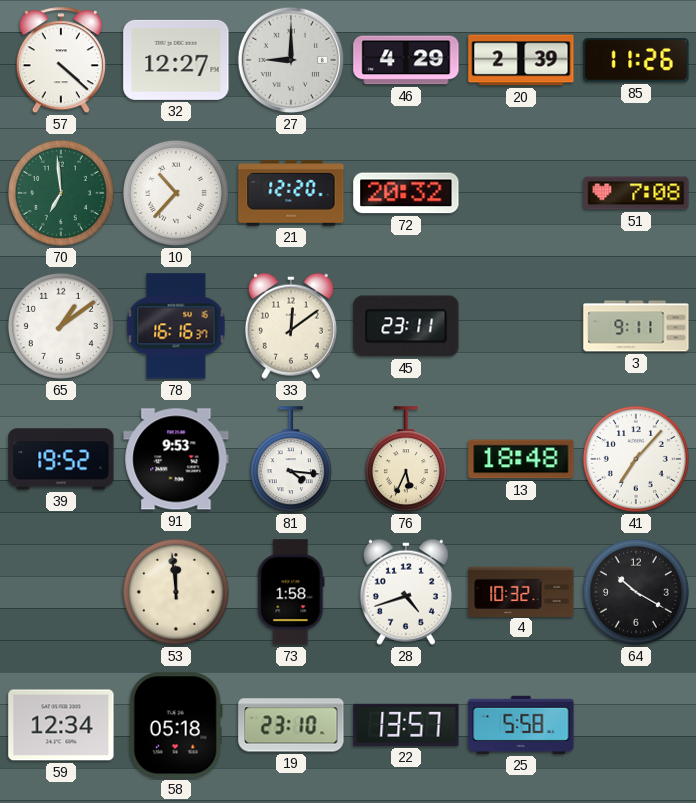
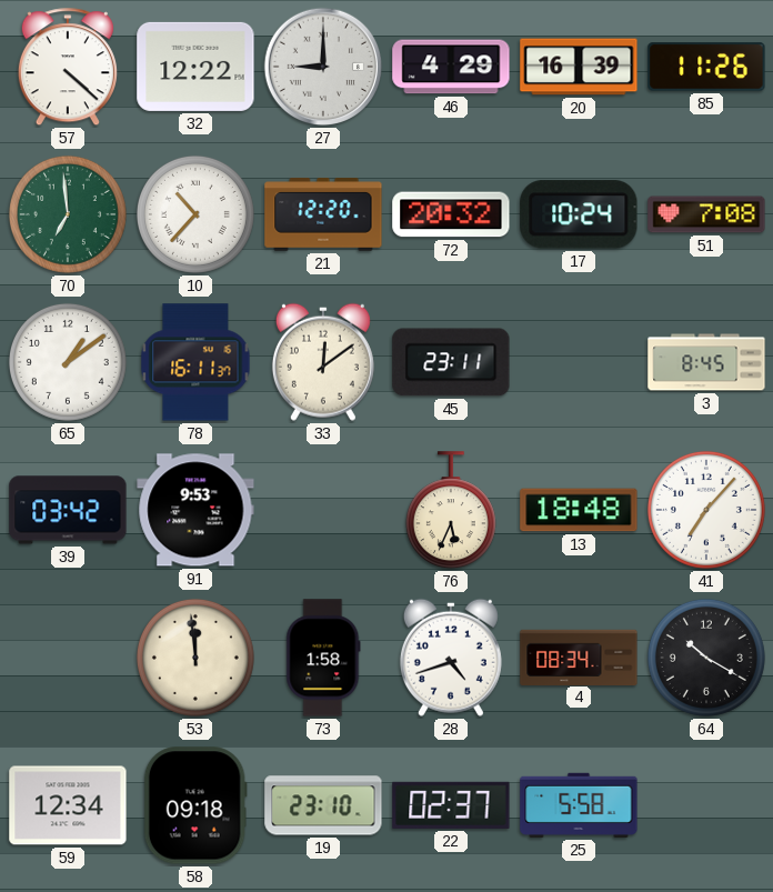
32: 12:27 -> 12:22 (195, 67)
20: 2:39 -> 16:39 (579, 67)
17: none -> 10:24 (579, 214)
78: 16:16 -> 16:11 (195, 362)
3: 9:11 -> 8:45 (706, 362)
39: 19:52 -> 03:42 (68, 510)
81: 4:16 -> none (291, 460)
4: 10:32 -> 08:34 (579, 657)
58: 05:18 -> 09:18 (195, 805)
22: 13:57 -> 02:37 (451, 805)
